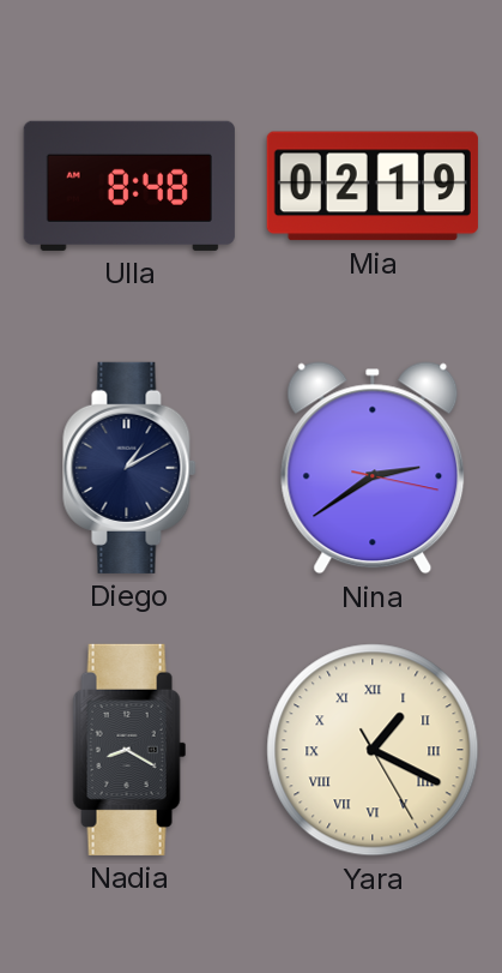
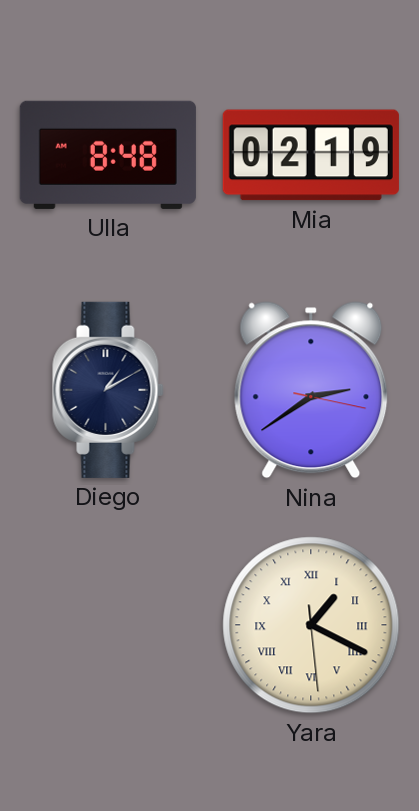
Nadia: 8:20 -> none (129, 750)
Yara: 1:19:25 -> 1:19:29 (311, 625)
